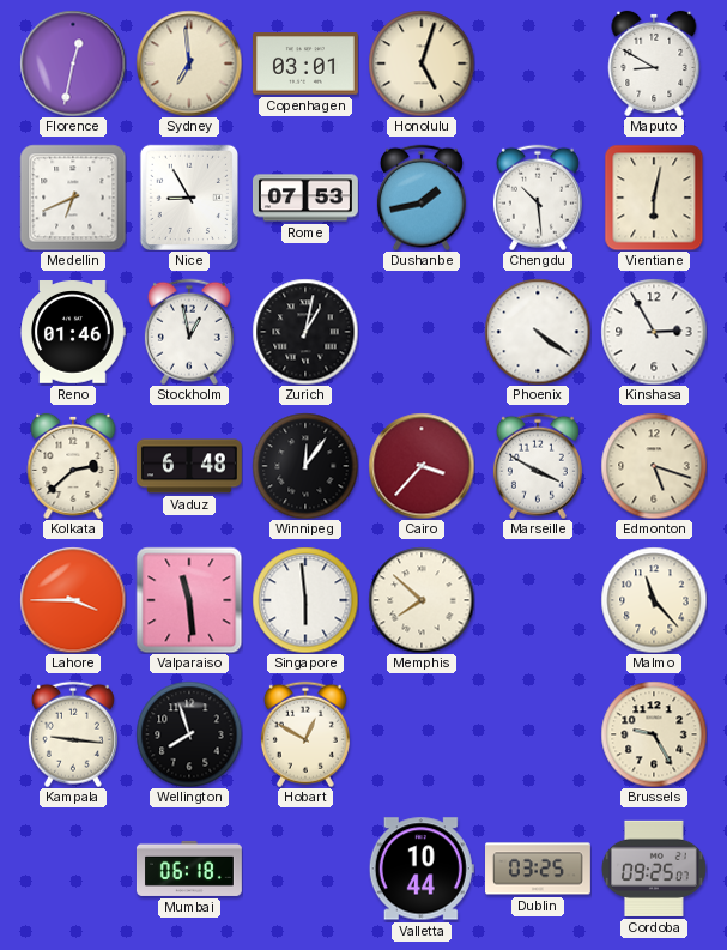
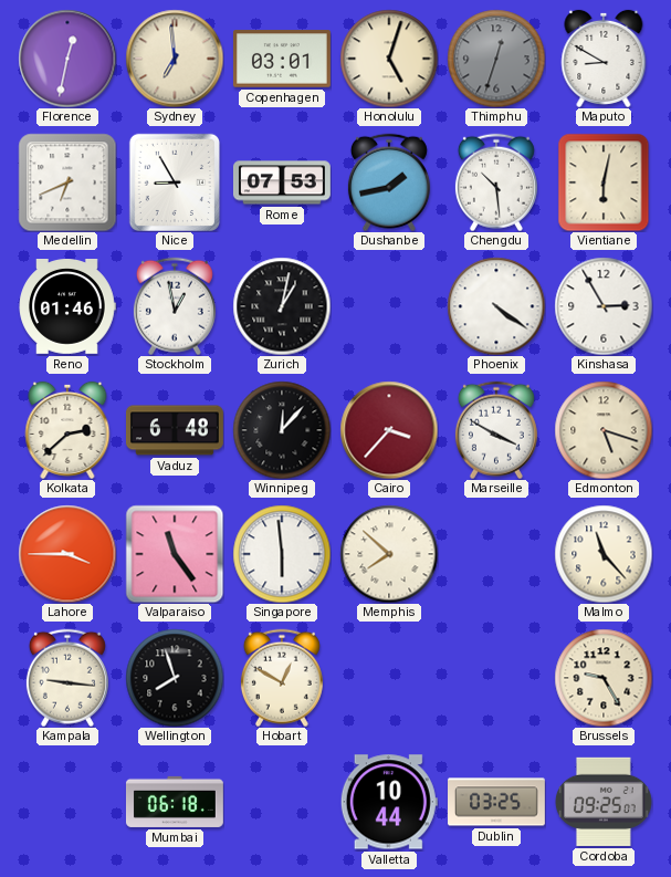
Thimphu: none -> 12:33 (496, 59)
Winnipeg: 12:06 -> 12:07 (282, 430)
Valparaiso: 11:29 -> 11:24 (175, 554)
